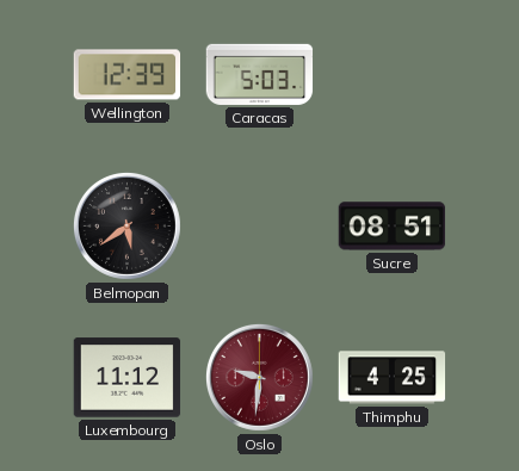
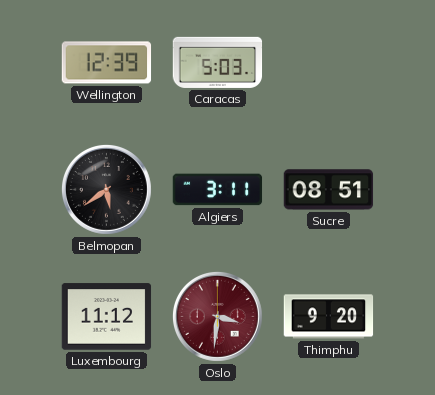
Algiers: none -> 3:11 (218, 190)
Oslo: 9:31 -> 3:31 (217, 316)
Thimphu: 4:25 -> 9:20 (329, 317)
